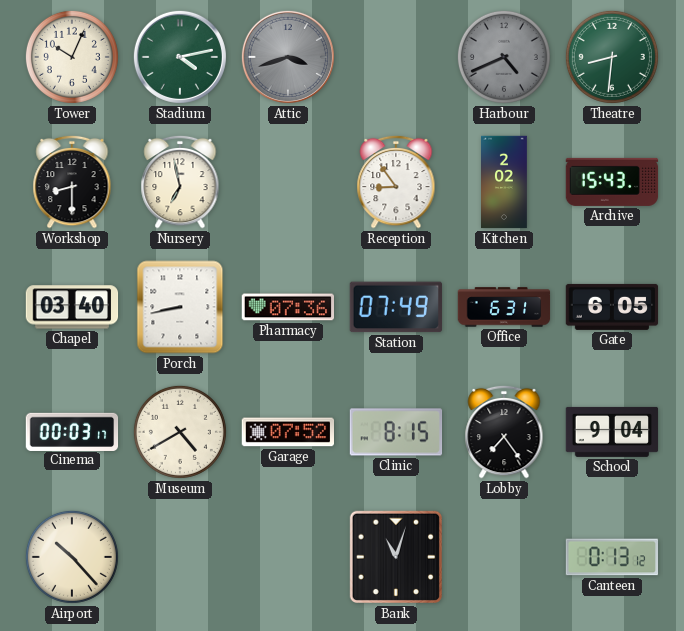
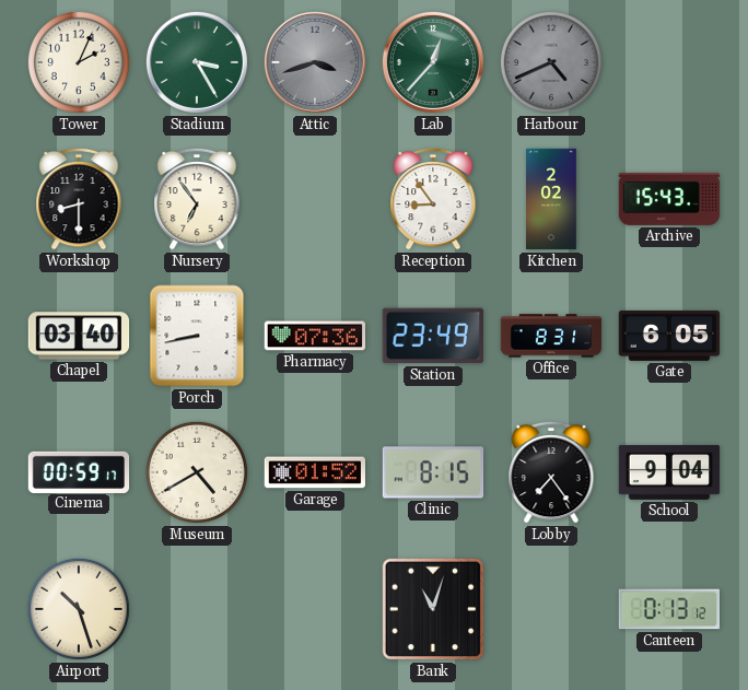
Tower: 10:04 -> 2:04 (79, 62)
Stadium: 4:13 -> 3:25 (197, 62)
Lab: none -> 12:37 (433, 62)
Theatre: 8:31 -> none (612, 57)
Nursery: 6:58 -> 6:54 (197, 199)
Station: 07:49 -> 23:49 (432, 336)
Office: 6:31 -> 8:31 (551, 336)
Cinema: 00:03 -> 00:59 (79, 471)
Garage: 07:52 -> 01:52 (314, 472)
Airport: 10:23 -> 10:27 (79, 609)
